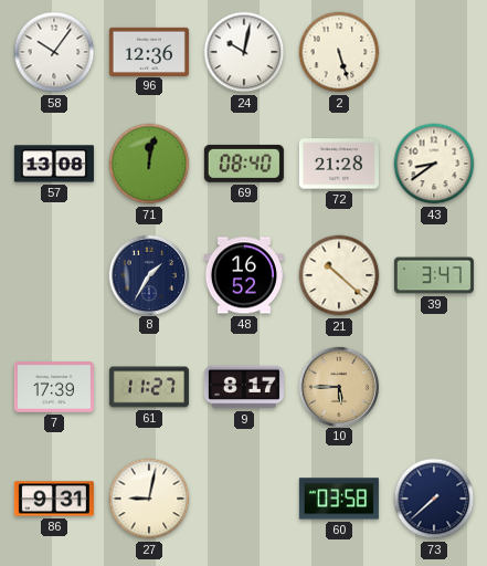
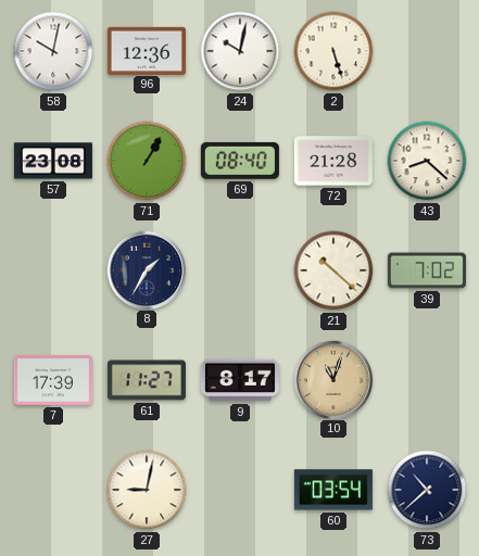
58: 10:06 -> 10:02 (53, 51)
57: 13:08 -> 23:08 (53, 161)
71: 12:02 -> 1:05 (147, 161)
43: 8:39 -> 8:22 (427, 161)
48: 16:52 -> none (244, 275)
39: 3:47 -> 7:02 (427, 270)
10: 5:45 -> 11:03 (332, 379)
86: 9:31 -> none (54, 499)
60: 03:58 -> 03:54 (333, 490)
73: 7:38 -> 10:38 (427, 490)
